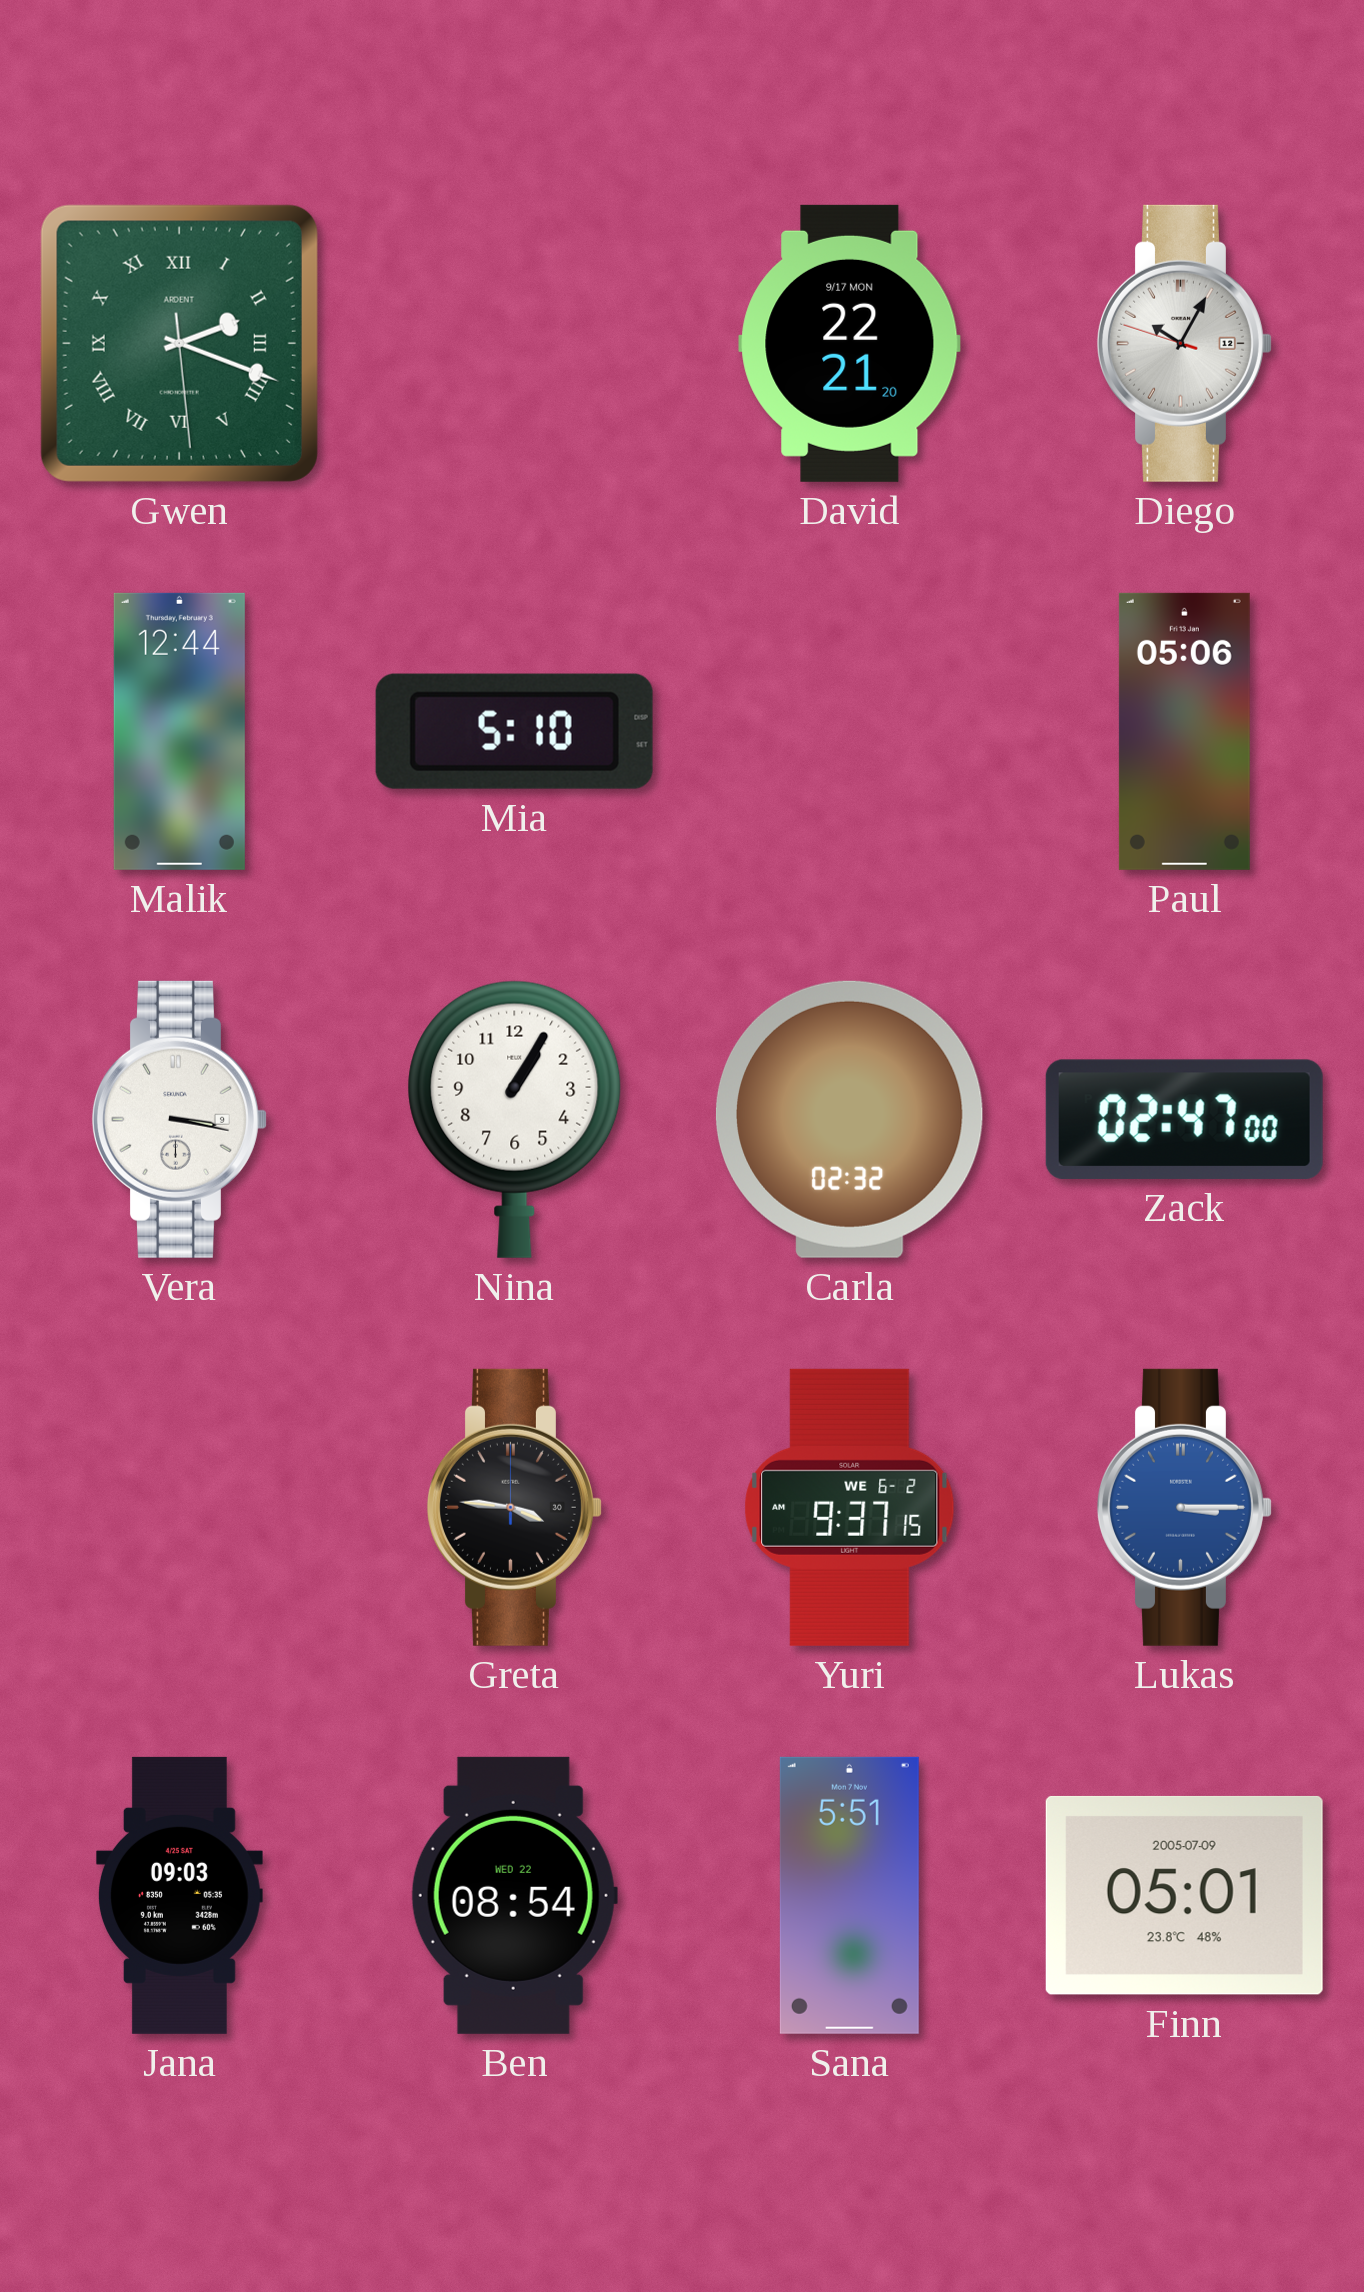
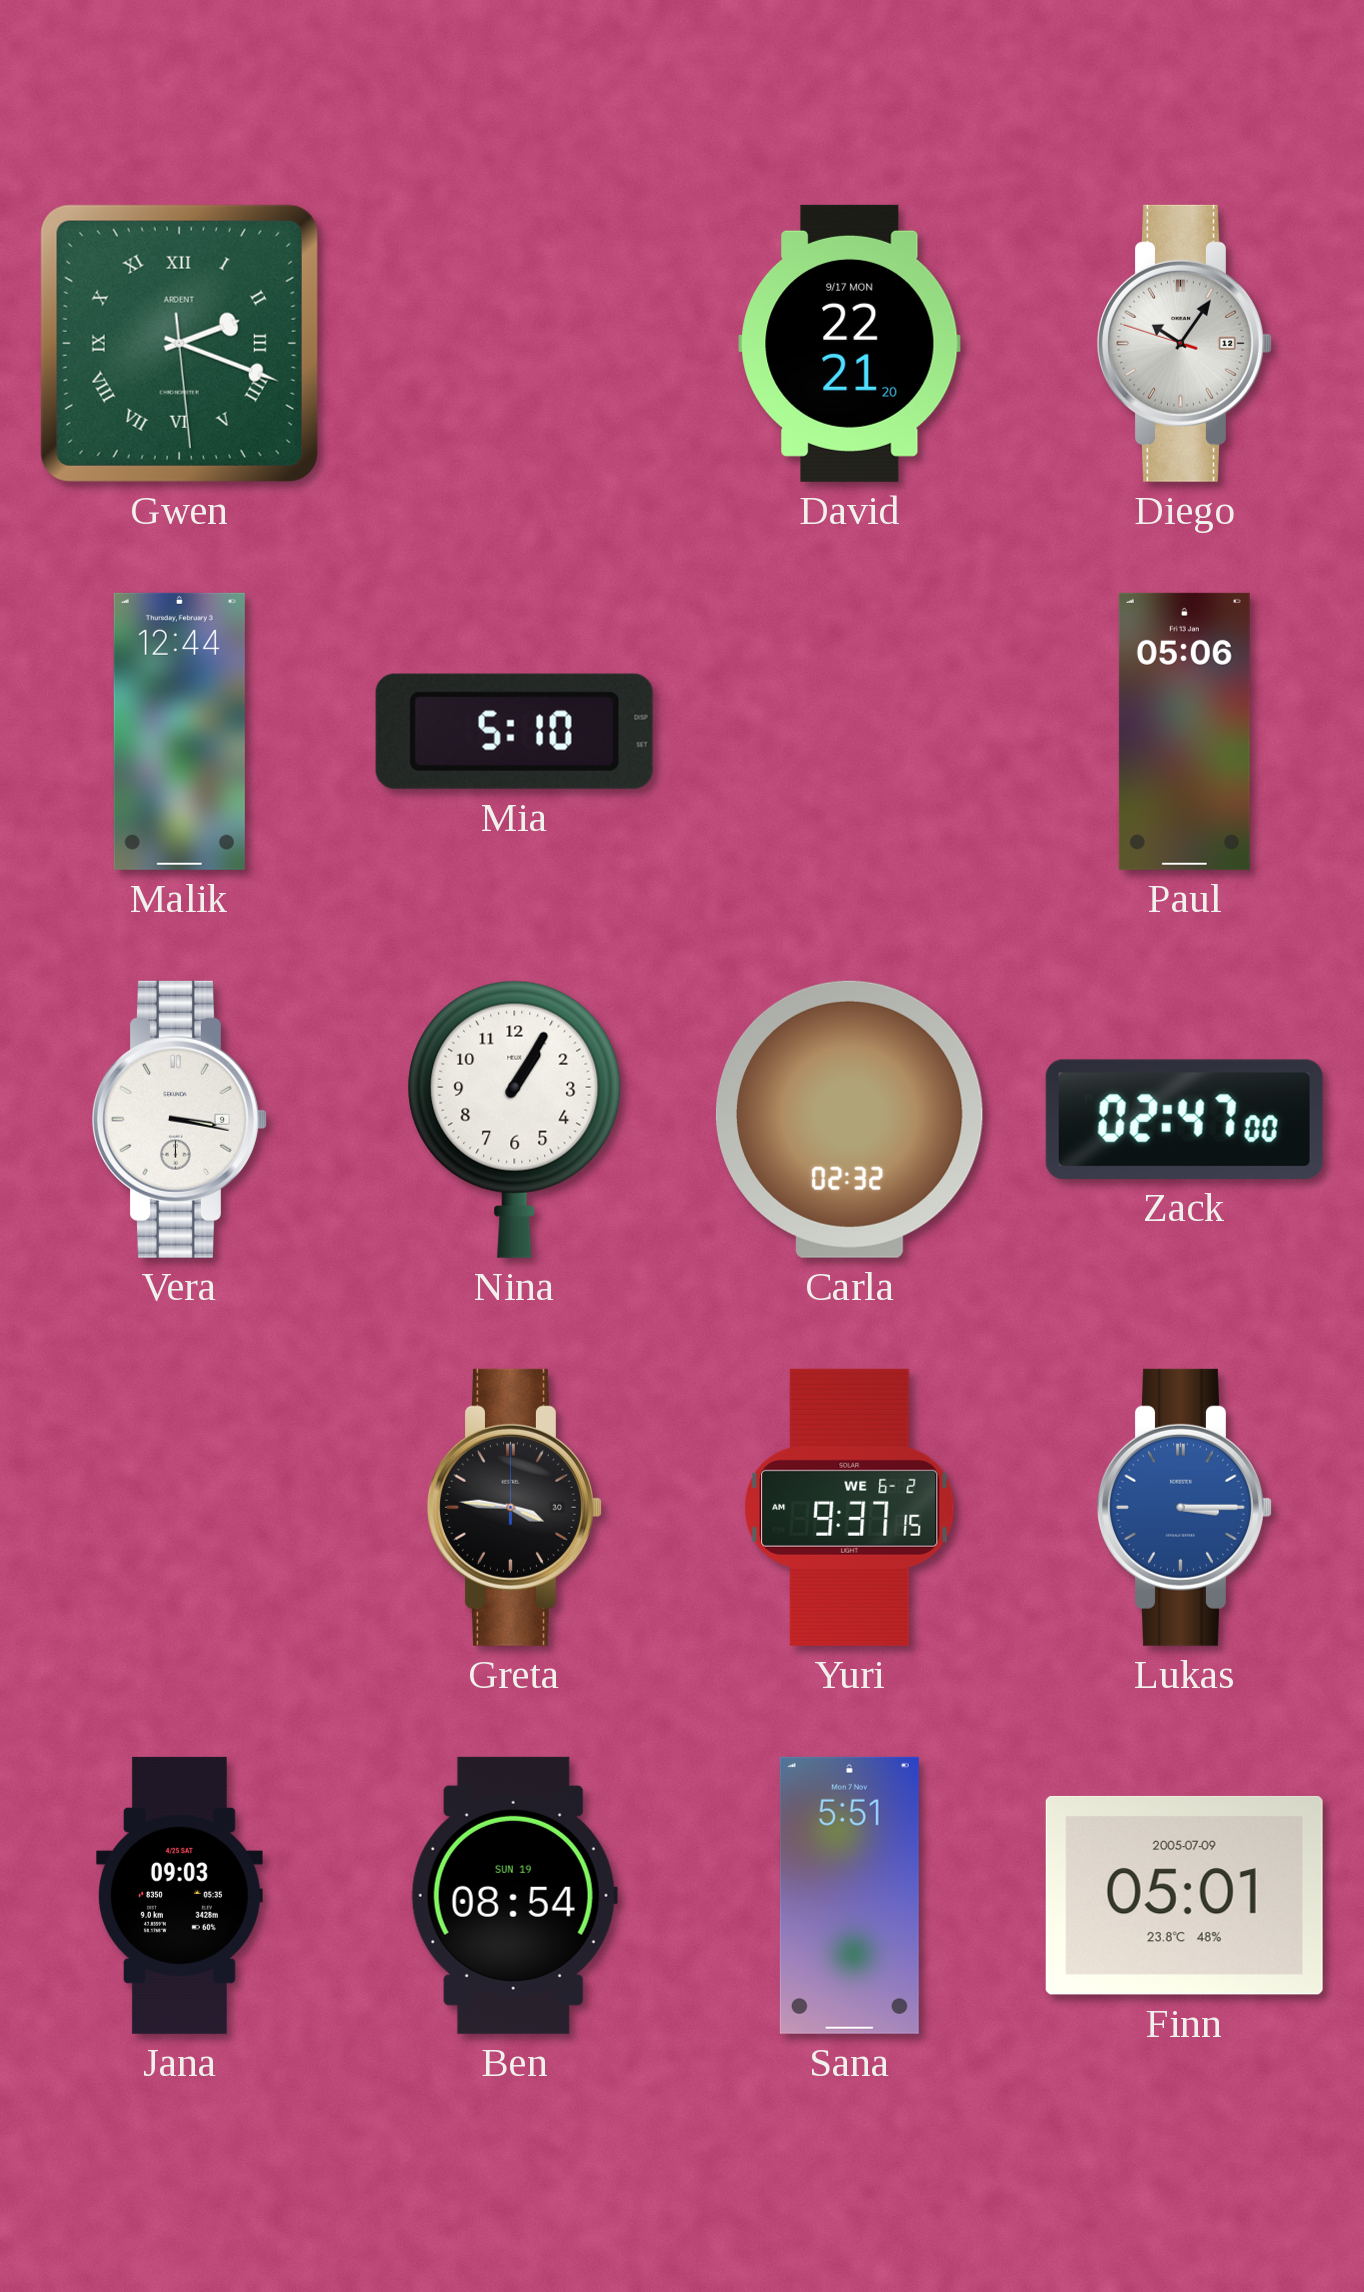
Diego: 10:04 -> 10:05 (1184, 343)
Ben date: WED 22 -> SUN 19 (514, 1895)
